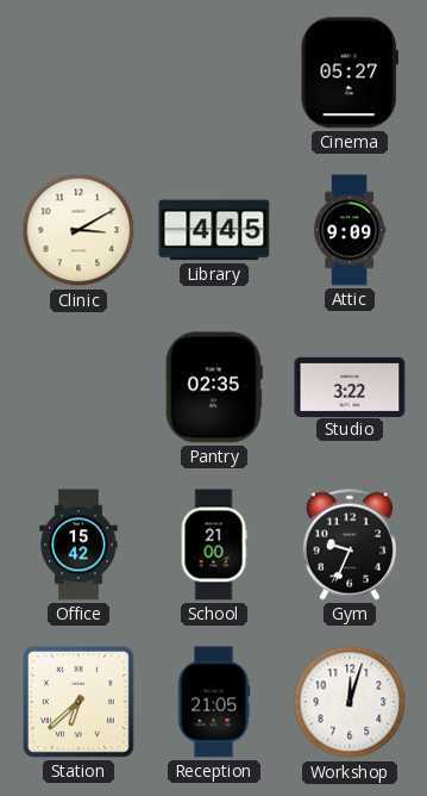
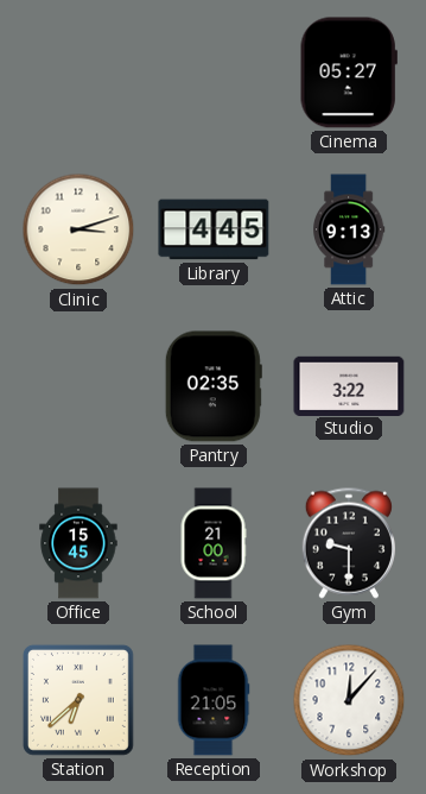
Clinic: 3:10 -> 3:12 (78, 229)
Attic: 9:09 -> 9:13 (350, 229)
Office: 15:42 -> 15:45 (78, 543)
Gym: 9:34 -> 9:30 (349, 543)
Workshop: 12:03 -> 12:07 (349, 700)
